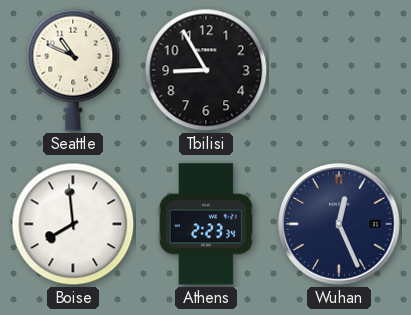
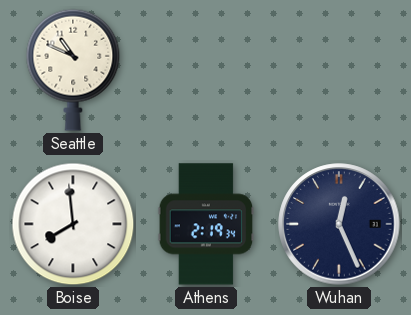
Tbilisi: 8:55 -> none (206, 70)
Athens: 2:23 -> 2:19 (206, 224)
